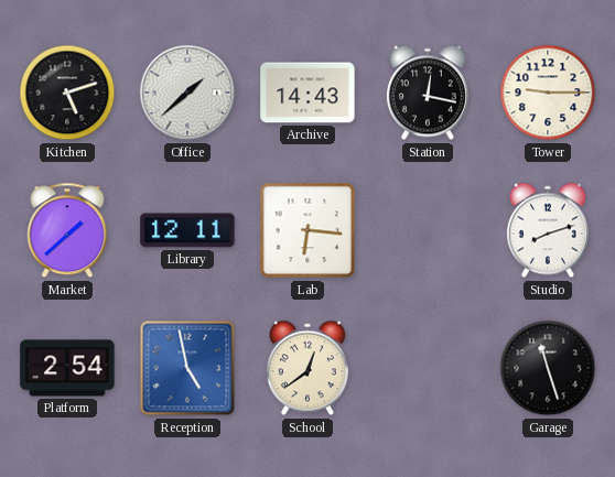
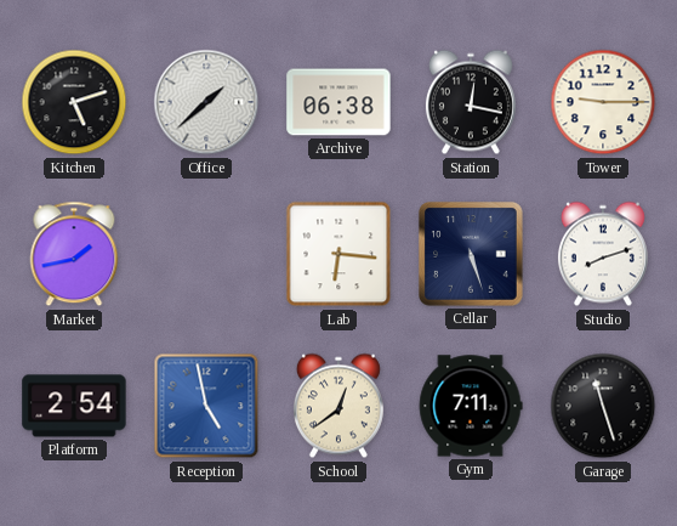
Archive: 14:43 -> 06:38 (338, 102)
Market: 1:38 -> 1:43 (74, 254)
Library: 12:11 -> none (187, 230)
Cellar: none -> 5:27 (472, 255)
Gym: none -> 7:11 (471, 406)
